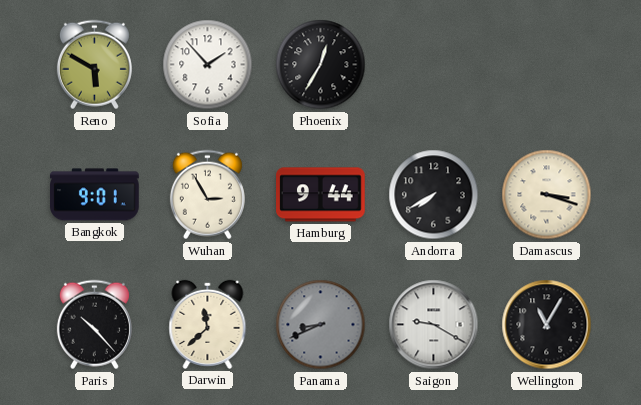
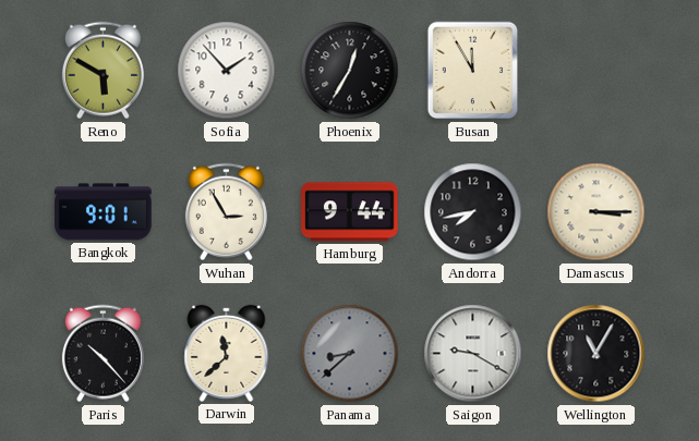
Busan: none -> 11:55 (473, 71)
Andorra: 7:40 -> 7:43 (473, 212)
Damascus: 3:18 -> 3:15 (596, 212)
Panama: 8:41 -> 8:38 (350, 354)
